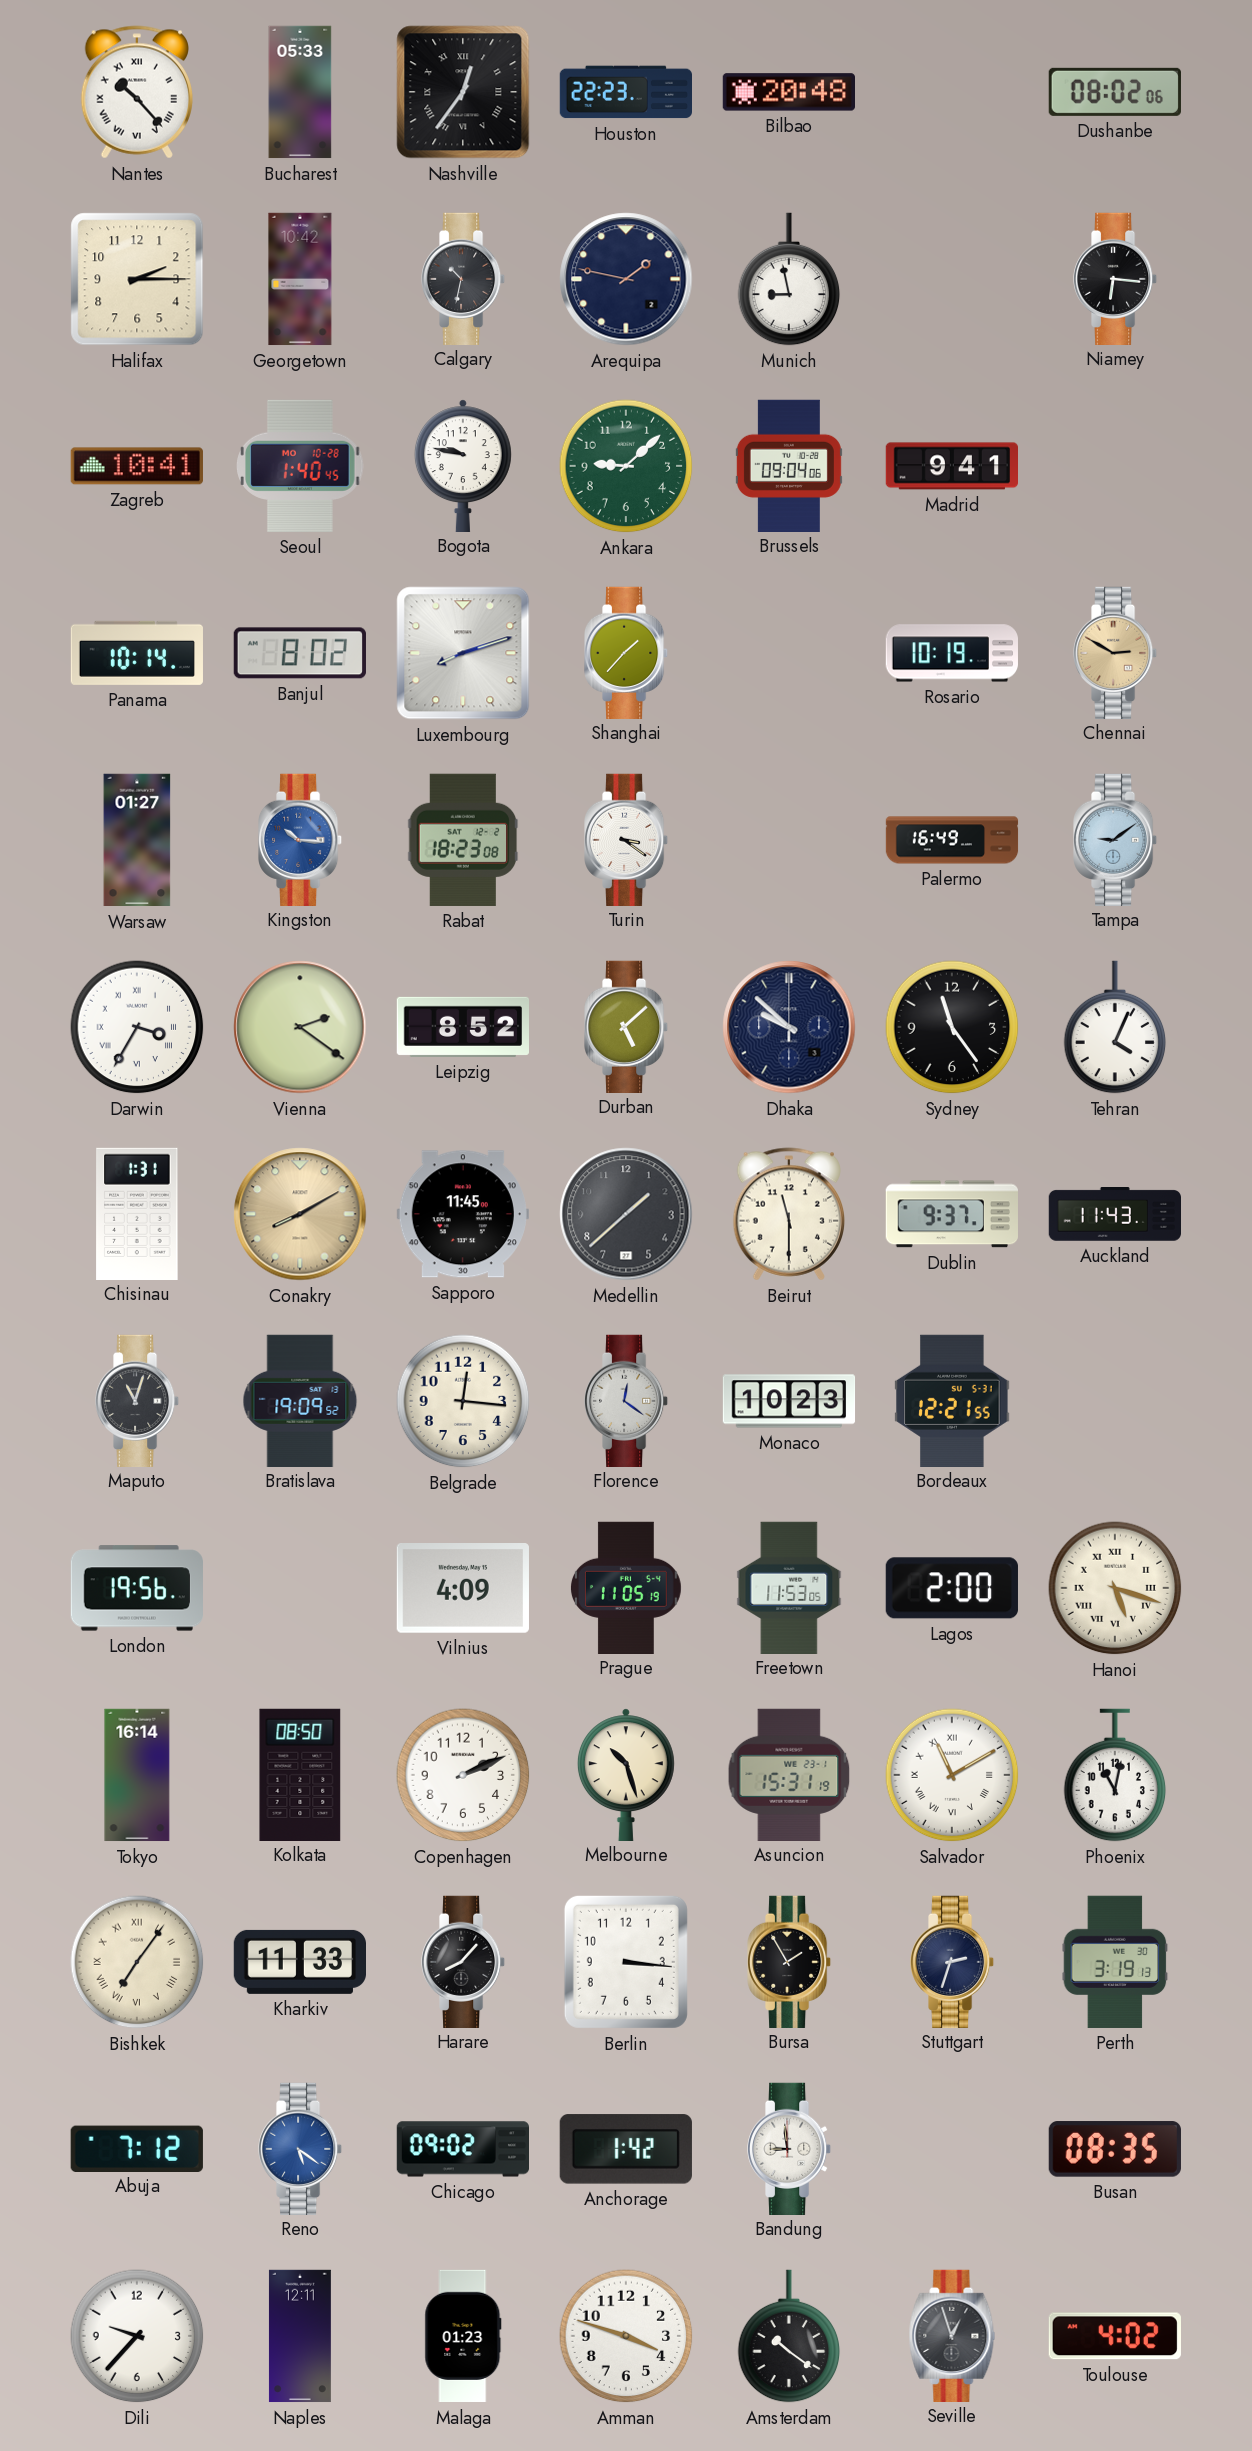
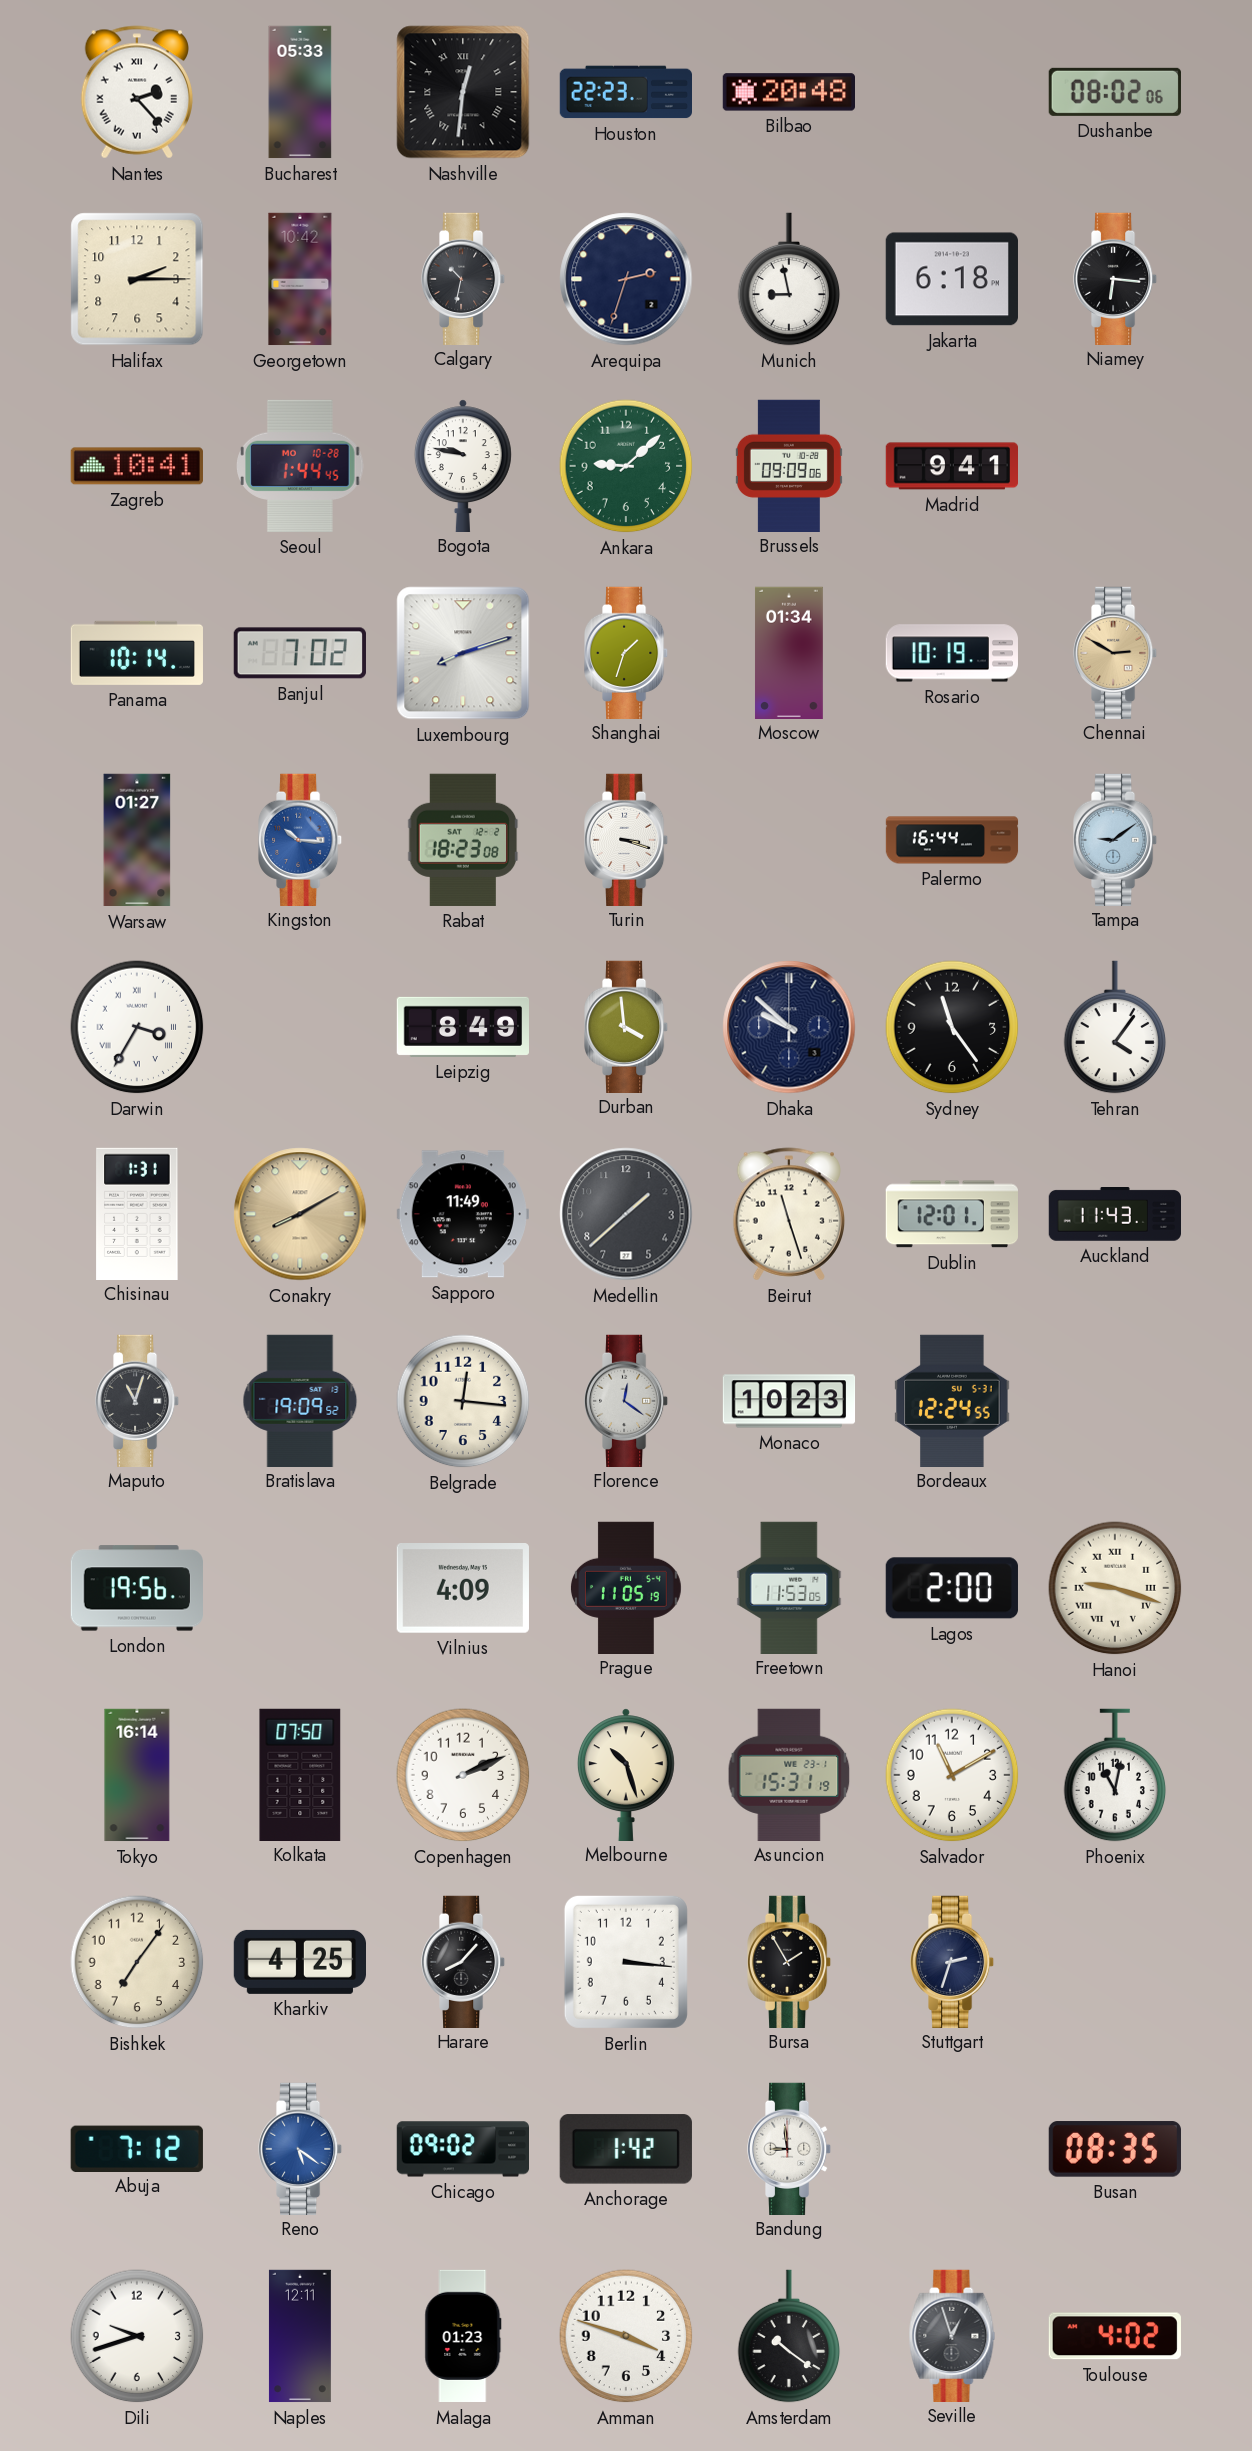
Nantes: 10:23 -> 2:23 (137, 92)
Nashville: 12:36 -> 12:31 (463, 92)
Arequipa: 1:47 -> 2:33 (626, 279)
Jakarta: none -> 6:18 (952, 279)
Seoul: 1:40 -> 1:44 (300, 466)
Brussels: 09:04 -> 09:09 (789, 465)
Banjul: 8:02 -> 7:02 (300, 653)
Shanghai: 1:37 -> 1:33 (626, 652)
Moscow: none -> 01:34 (789, 652)
Turin: 3:21 -> 3:18 (626, 839)
Palermo: 16:49 -> 16:44 (952, 840)
Vienna: 2:21 -> none (300, 1027)
Leipzig: 8:52 -> 8:49 (462, 1027)
Durban: 5:08 -> 3:59 (626, 1026)
Tehran: 4:04 -> 4:06 (1115, 1027)
Sapporo: 11:45 -> 11:49 (463, 1214)
Beirut: 11:30 -> 11:27 (789, 1214)
Dublin: 9:37 -> 12:01 (952, 1214)
Bordeaux: 12:21 -> 12:24 (952, 1400)
Hanoi: 5:18 -> 9:18 (1115, 1588)
Kolkata: 08:50 -> 07:50 (300, 1774)
Salvador numerals: Roman -> Arabic (952, 1775)
Bishkek numerals: Roman -> Arabic (137, 1962)
Kharkiv: 11:33 -> 4:25 (299, 1962)
Perth: 3:19 -> none (1115, 1962)
Dili: 9:37 -> 9:42 (137, 2336)
